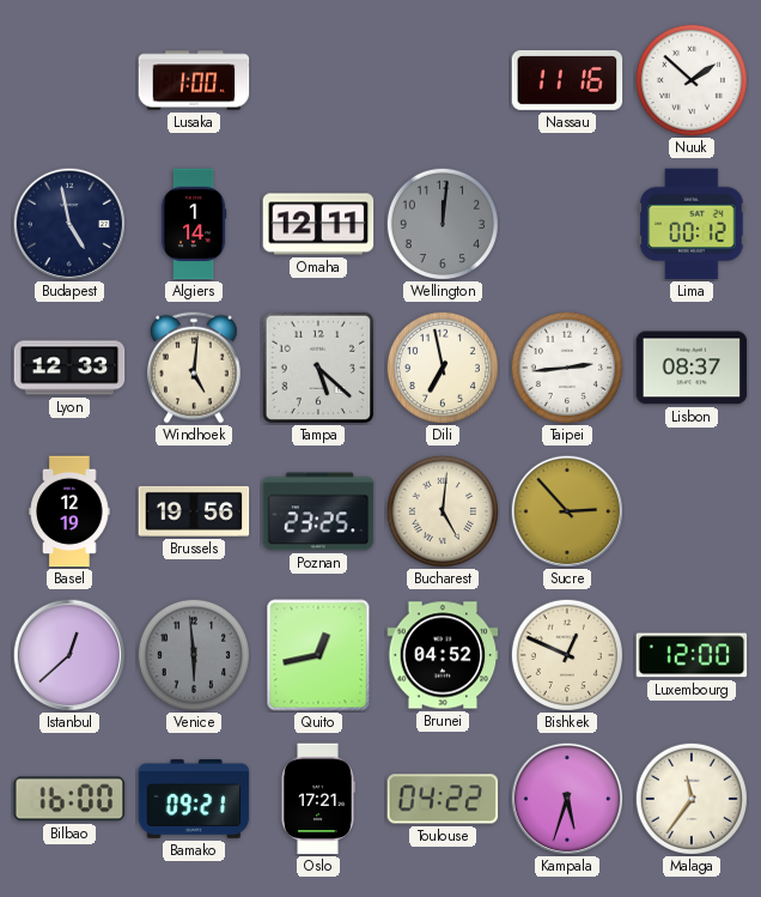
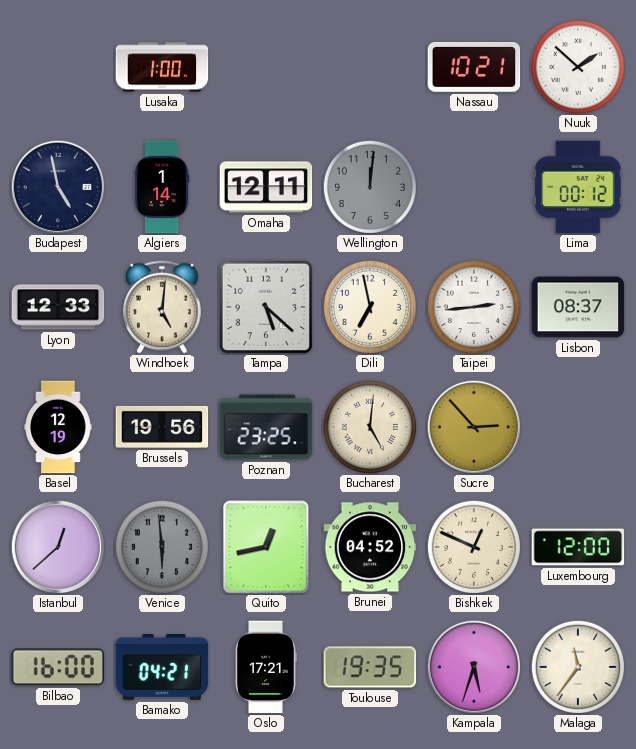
Nassau: 11:16 -> 10:21 (474, 67)
Bamako: 09:21 -> 04:21 (162, 668)
Toulouse: 04:22 -> 19:35 (370, 667)
